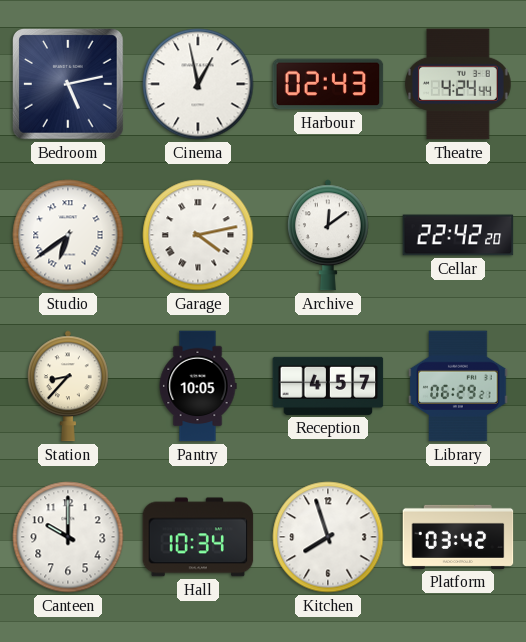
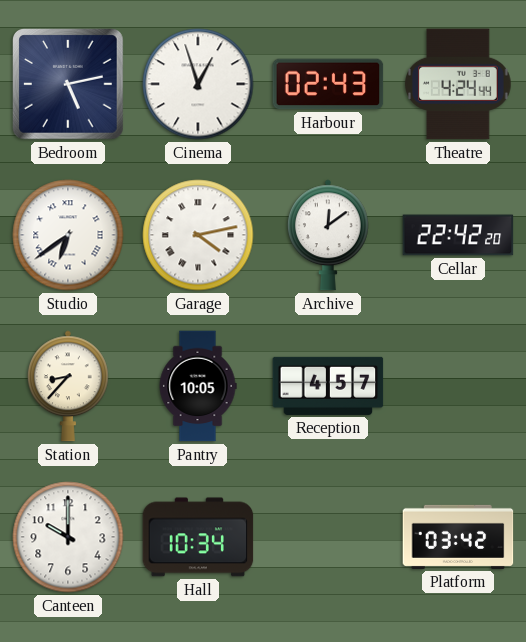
Cinema: 12:58 -> 12:57 (198, 84)
Library: 06:29 -> none (458, 386)
Kitchen: 7:57 -> none (328, 537)
